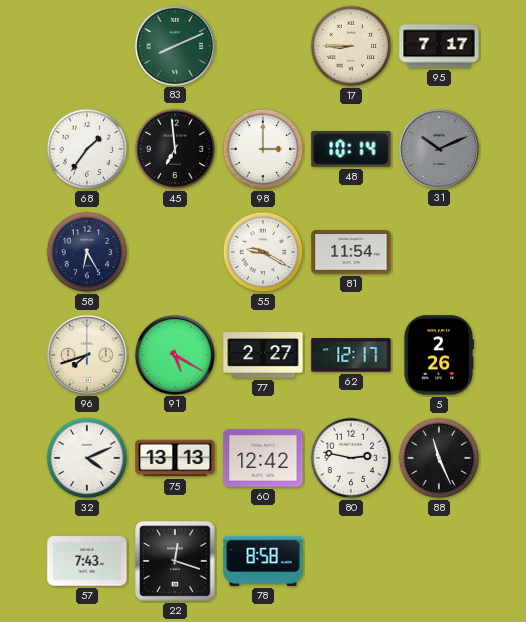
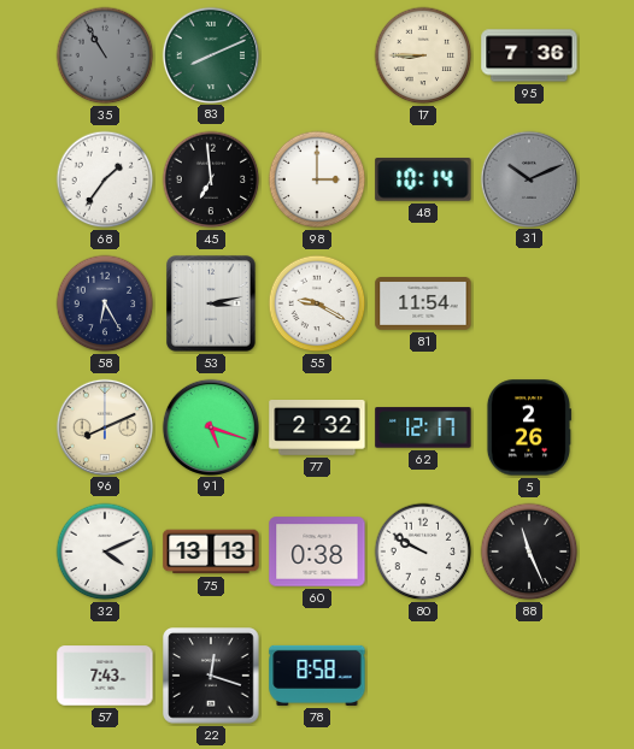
35: none -> 10:55 (105, 55)
95: 7:17 -> 7:36 (529, 55)
53: none -> 3:13 (211, 303)
96: 7:42 -> 8:11 (104, 426)
91: 5:20 -> 5:18 (210, 426)
77: 2:27 -> 2:32 (317, 429)
60: 12:42 -> 0:38 (317, 552)
80: 2:47 -> 9:50 (423, 552)
